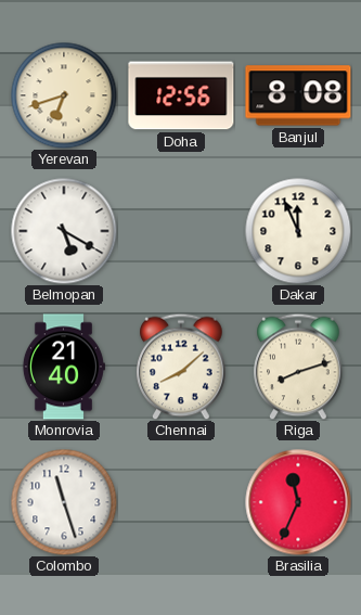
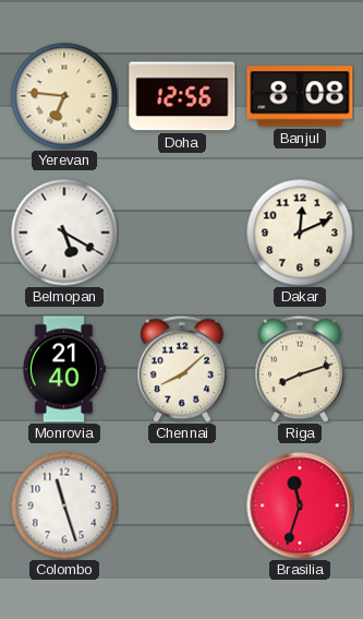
Yerevan: 6:42 -> 6:46 (64, 96)
Dakar: 11:56 -> 12:11 (300, 233)
Brasilia: 11:34 -> 11:33 (300, 505)
